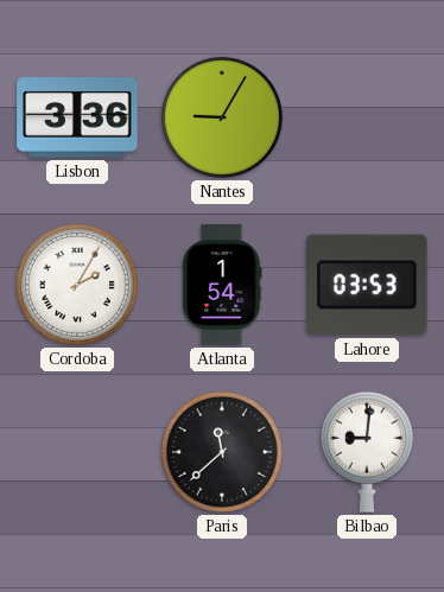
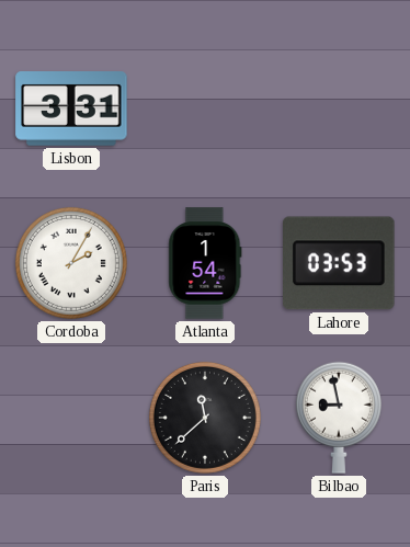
Lisbon: 3:36 -> 3:31 (71, 110)
Nantes: 9:05 -> none (222, 117)
Bilbao: 9:01 -> 8:58 (339, 418)
